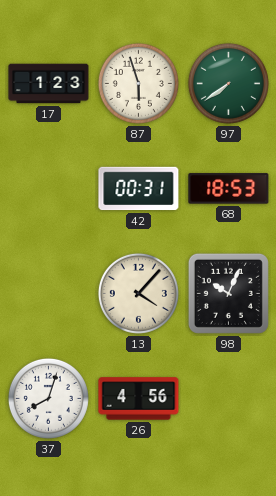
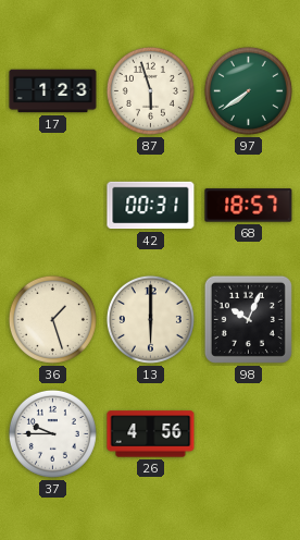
68: 18:53 -> 18:57 (249, 206)
36: none -> 1:27 (52, 319)
13: 4:07 -> 6:00 (150, 319)
37: 8:03 -> 9:45 (52, 433)
